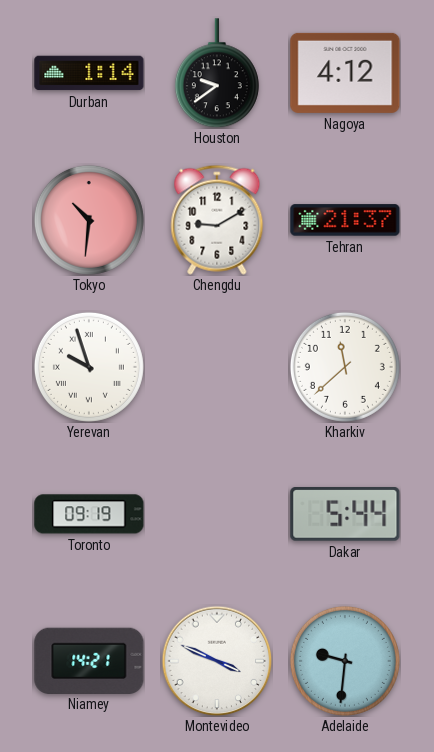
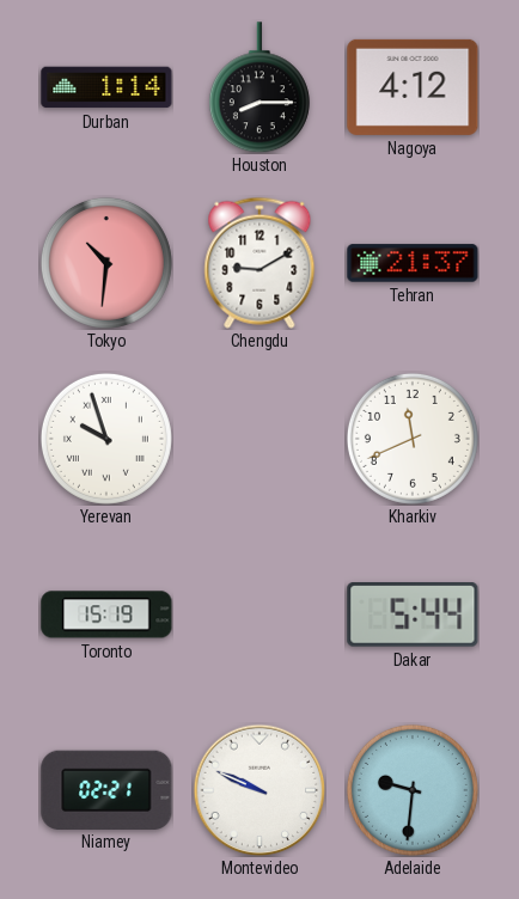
Houston: 9:39 -> 8:15 (259, 87)
Kharkiv: 11:38 -> 11:41 (413, 439)
Toronto: 09:19 -> 15:19 (106, 614)
Niamey: 14:21 -> 02:21 (106, 789)
Montevideo: 3:49 -> 9:49 (259, 790)
